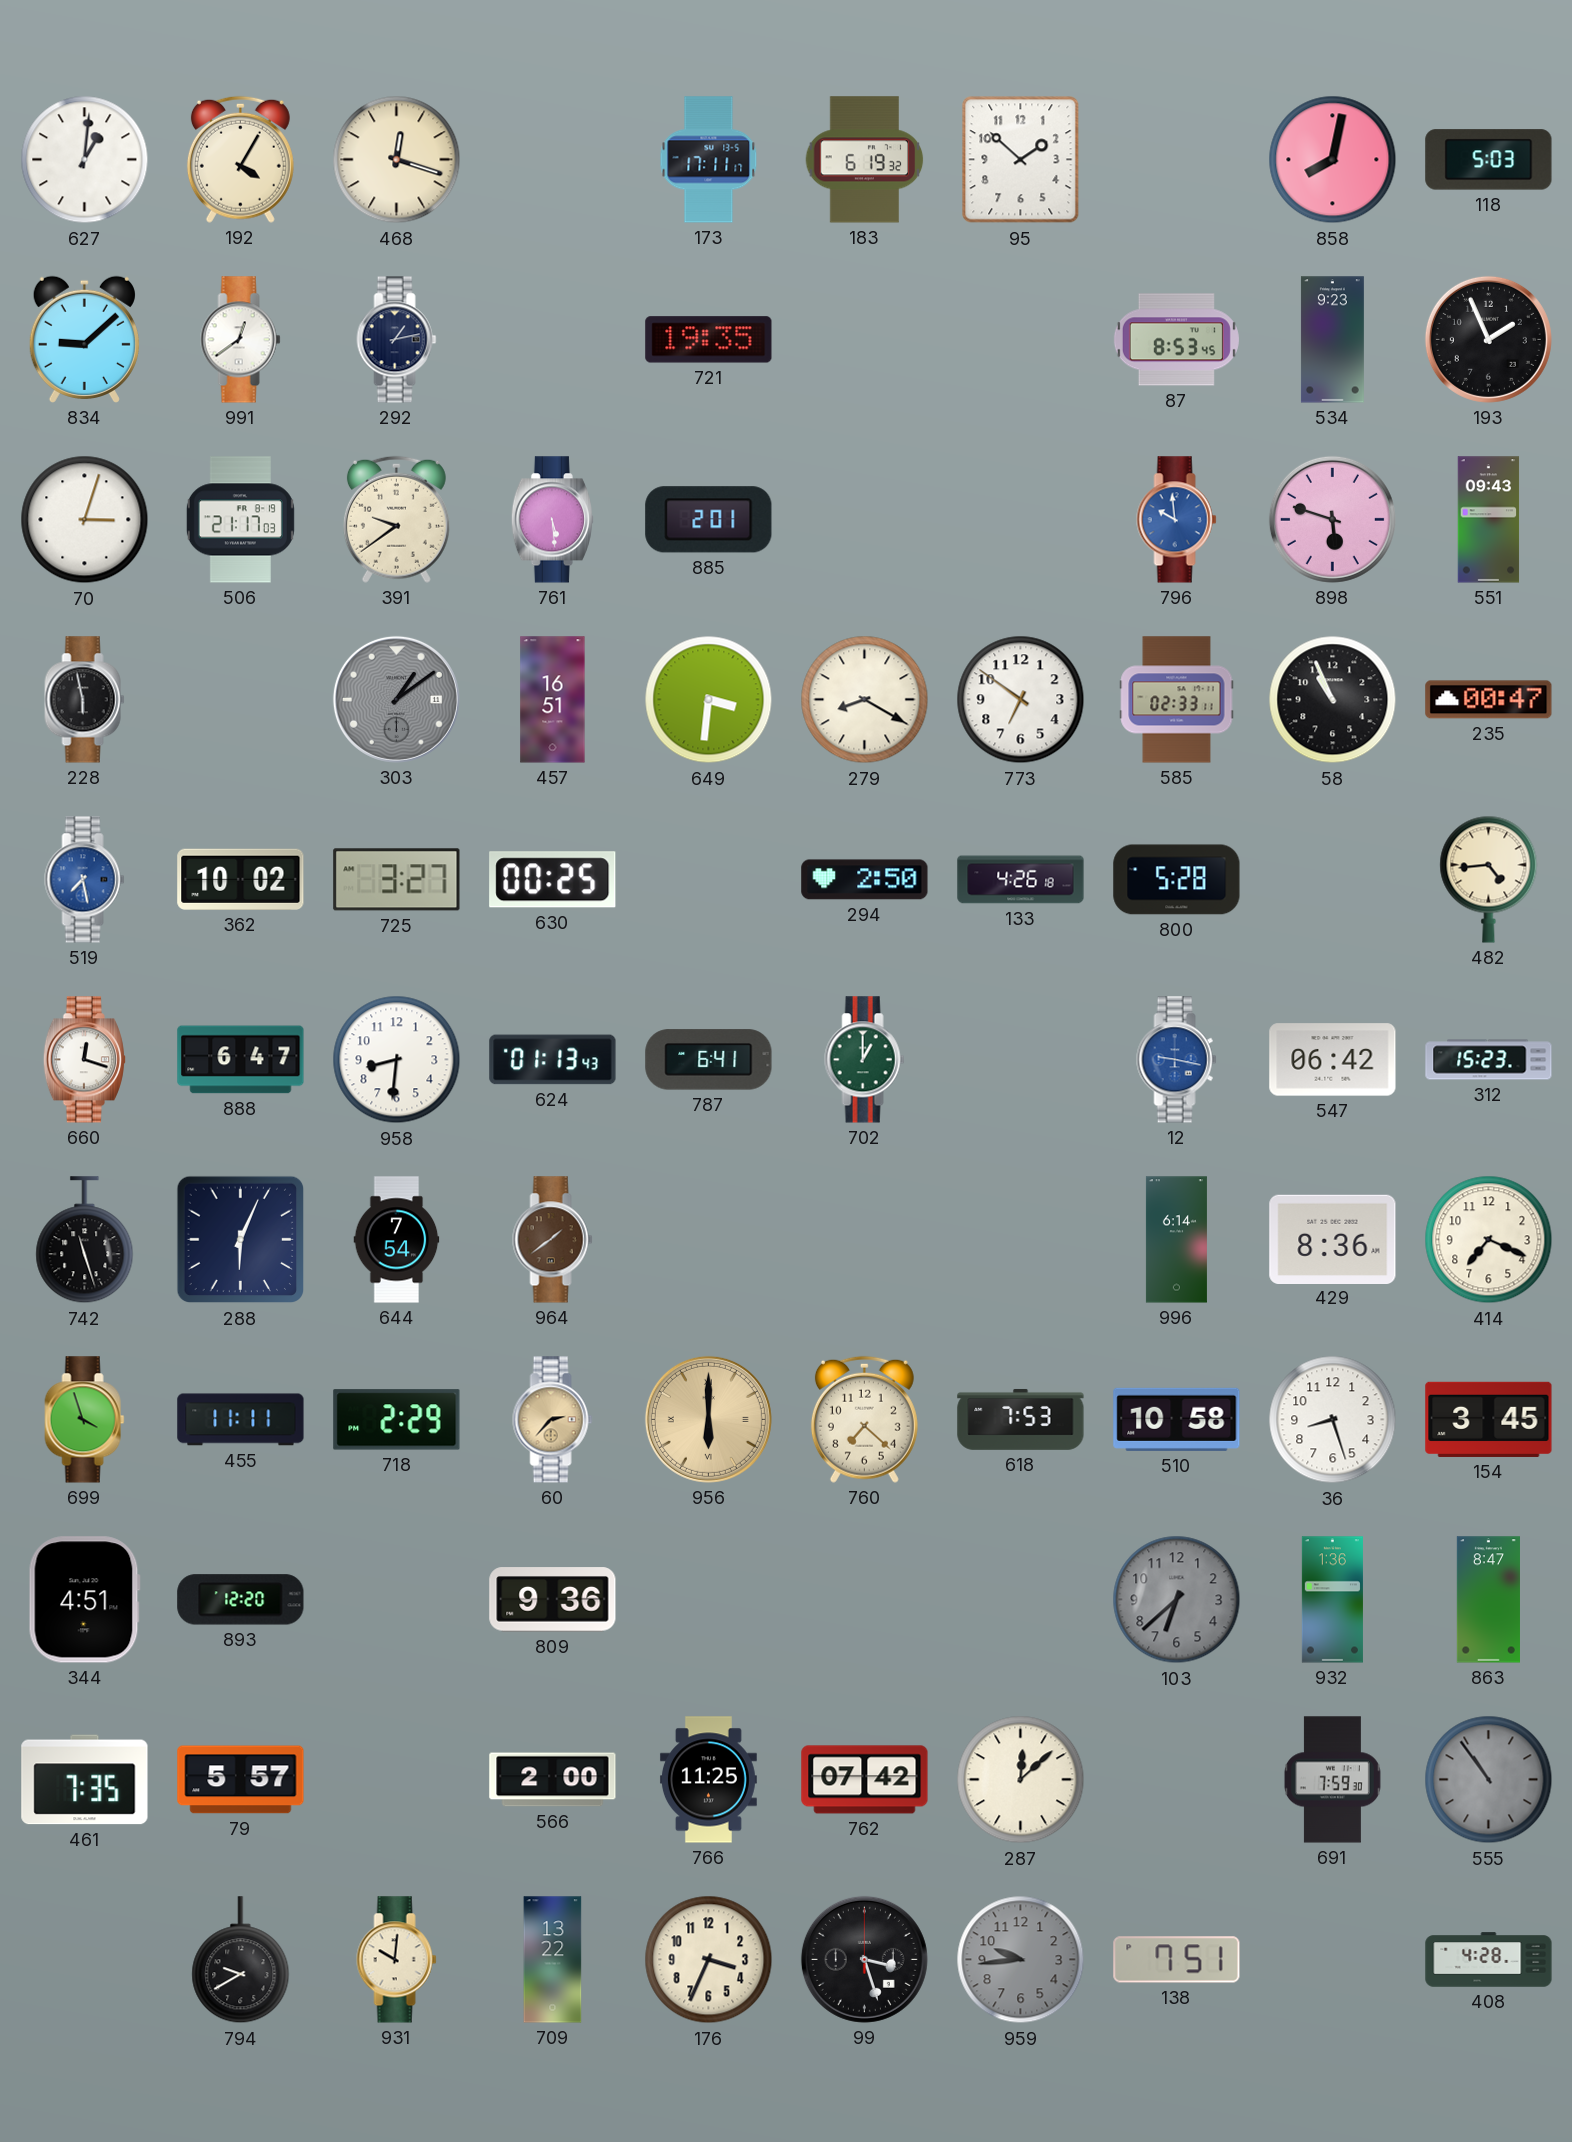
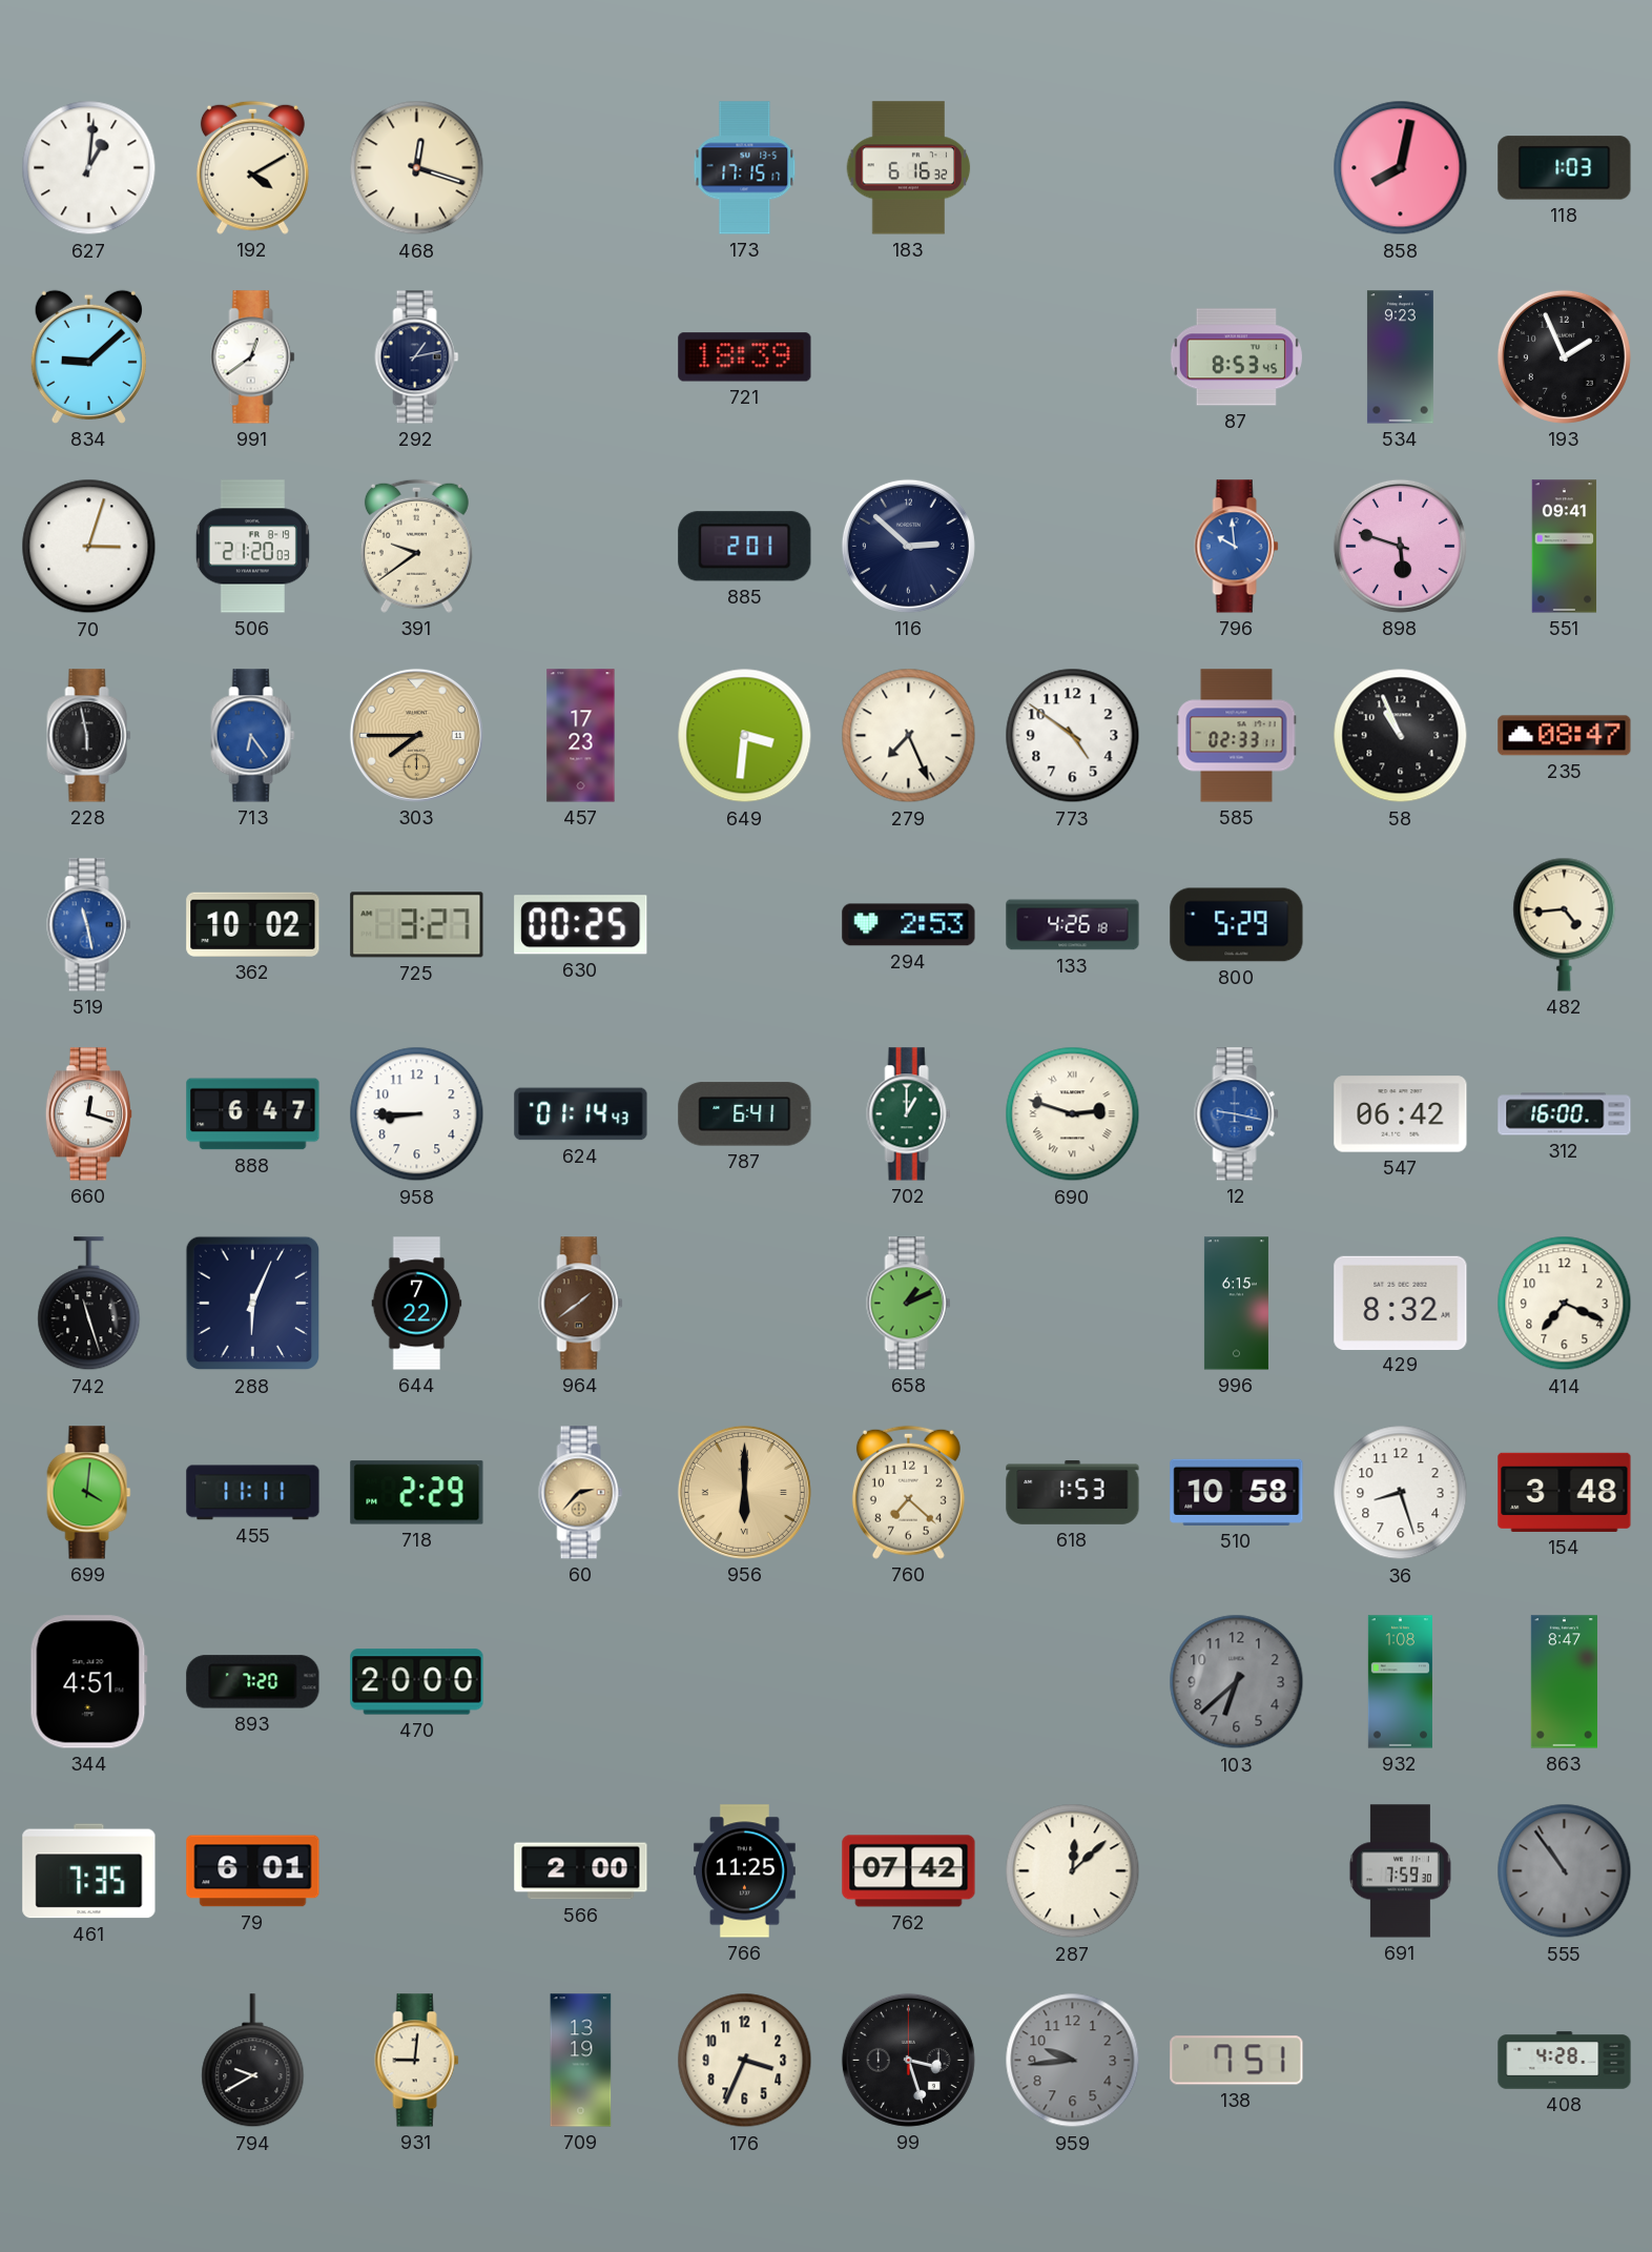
192: 4:05 -> 4:10 (252, 167)
173: 17:11 -> 17:15 (745, 168)
183: 6:19 -> 6:16 (909, 168)
95: 1:52 -> none (1021, 160)
118: 5:03 -> 1:03 (1565, 168)
721: 19:35 -> 18:39 (745, 357)
506: 21:17 -> 21:20 (252, 547)
761: 5:29 -> none (552, 520)
116: none -> 2:52 (908, 546)
551: 09:43 -> 09:41 (1565, 547)
713: none -> 6:24 (253, 736)
303: 1:09 -> 7:45 (416, 735)
303 dial: grey -> champagne (416, 735)
457: 16:51 -> 17:23 (581, 736)
279: 8:20 -> 7:26 (909, 736)
773: 6:51 -> 4:51 (1073, 736)
235: 00:47 -> 08:47 (1565, 736)
519: 7:28 -> 11:28 (89, 925)
294: 2:50 -> 2:53 (909, 925)
800: 5:28 -> 5:29 (1237, 925)
958: 8:31 -> 8:45 (417, 1114)
624: 01:13 -> 01:14 (581, 1114)
690: none -> 2:48 (1073, 1114)
312: 15:23 -> 16:00 (1565, 1114)
644: 7:54 -> 7:22 (417, 1304)
658: none -> 1:11 (909, 1304)
996: 6:14 -> 6:15 (1236, 1304)
429: 8:36 -> 8:32 (1401, 1303)
699: 3:57 -> 4:01 (89, 1493)
618: 7:53 -> 1:53 (1073, 1492)
154: 3:45 -> 3:48 (1565, 1492)
893: 12:20 -> 7:20 (253, 1682)
470: none -> 20:00 (417, 1682)
809: 9:36 -> none (553, 1600)
932: 1:36 -> 1:08 (1400, 1682)
79: 5:57 -> 6:01 (253, 1871)
931: 10:01 -> 9:01 (417, 2061)
709: 13:22 -> 13:19 (581, 2061)
